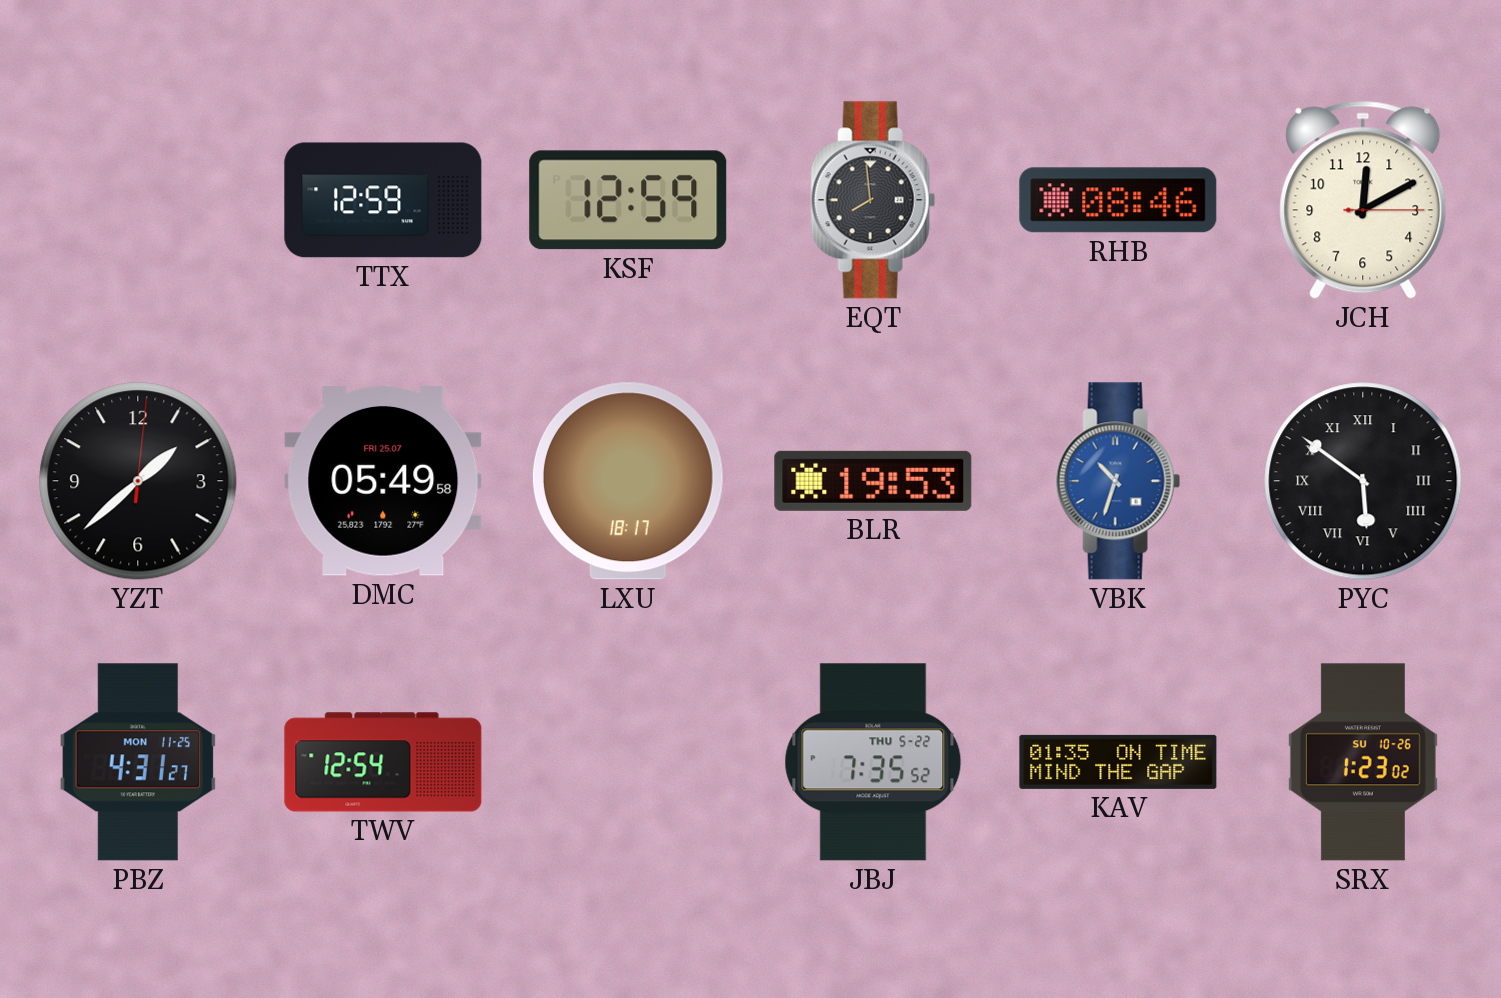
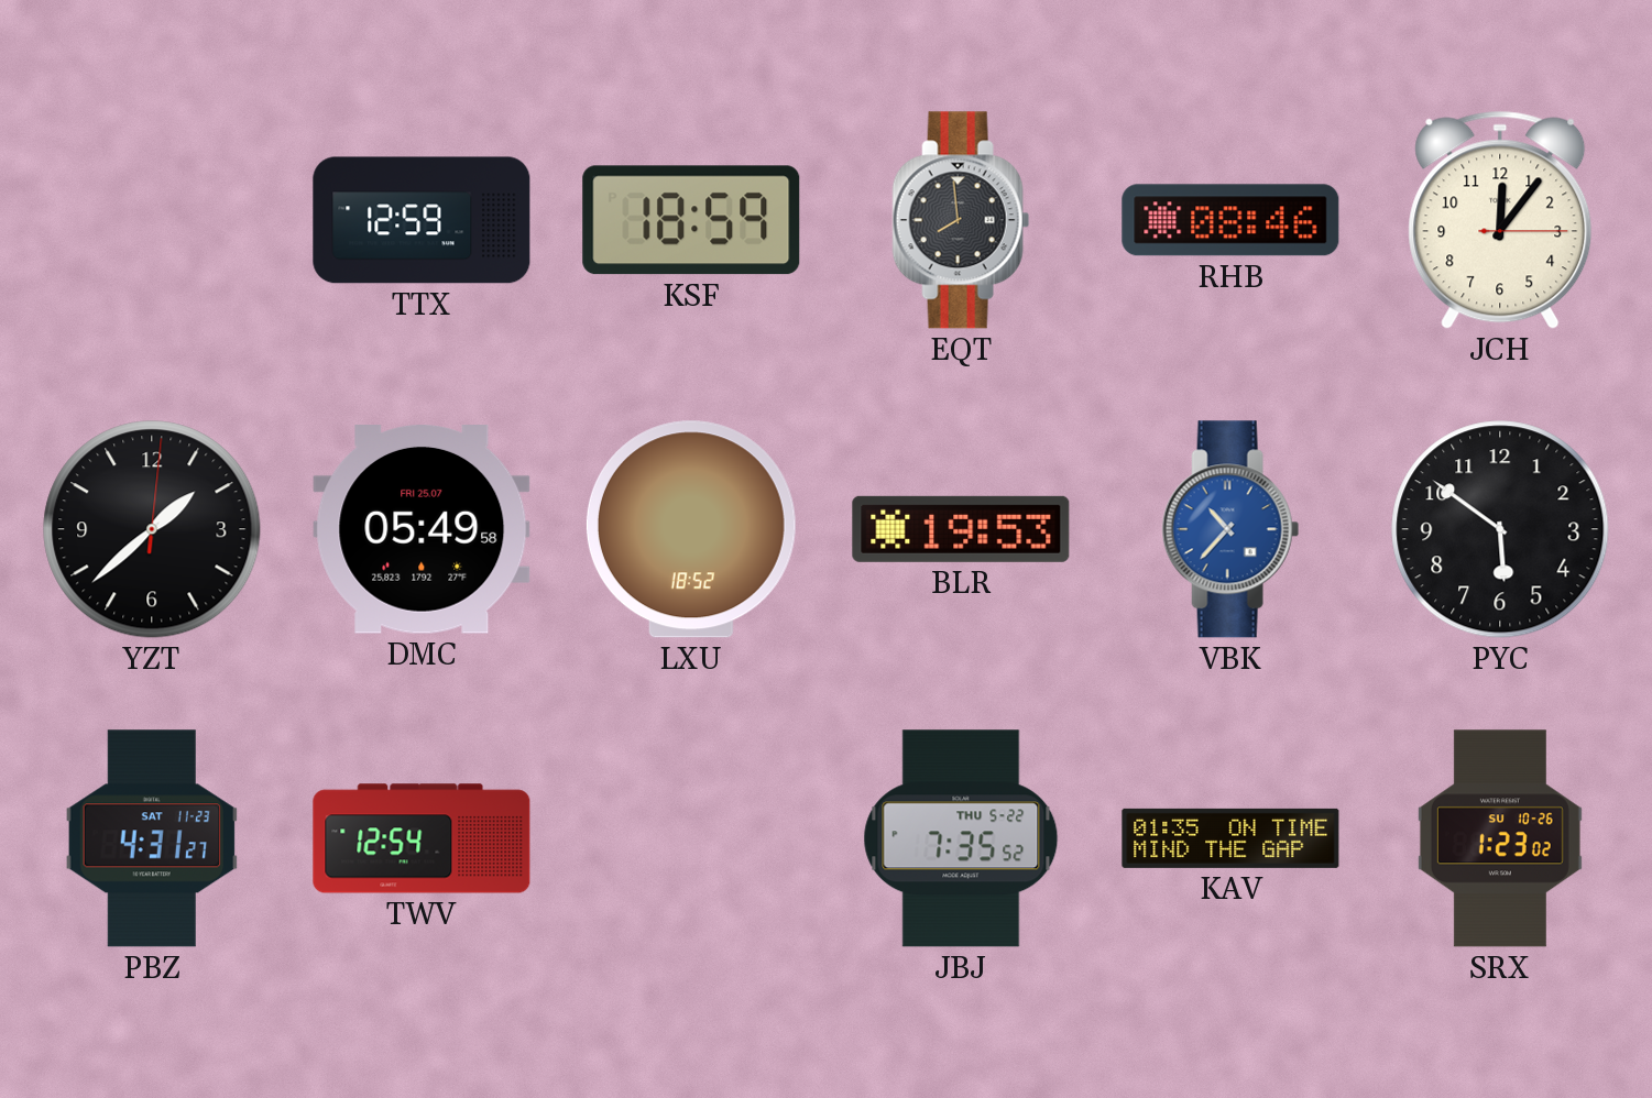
KSF: 12:59 -> 18:59 (691, 220)
JCH: 12:10 -> 12:06 (1500, 220)
LXU: 18:17 -> 18:52 (691, 529)
VBK: 10:33 -> 10:37 (1230, 529)
PYC numerals: Roman -> Arabic (1500, 529)
PBZ date: MON 11-25 -> SAT 11-23 (152, 838)
